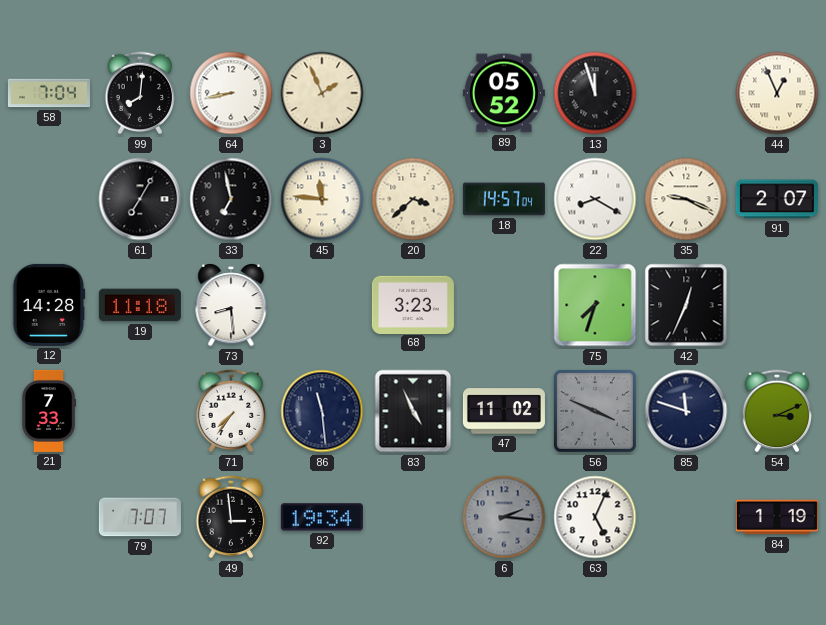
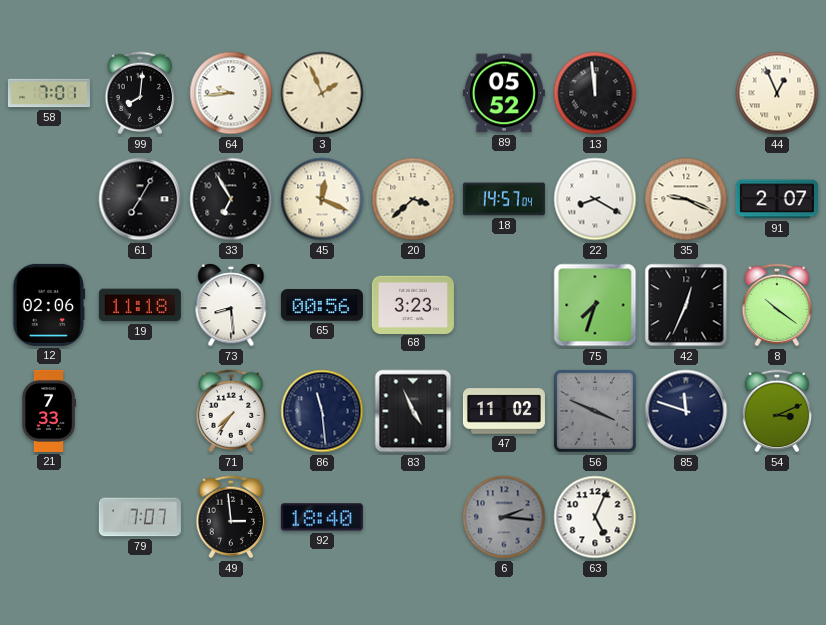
58: 7:04 -> 7:01 (49, 93)
64: 8:43 -> 9:44 (231, 93)
13: 11:57 -> 11:59 (595, 93)
33: 6:58 -> 6:55 (231, 199)
45: 11:46 -> 12:19 (322, 199)
12: 14:28 -> 02:06 (49, 305)
65: none -> 00:56 (322, 305)
8: none -> 10:21 (777, 305)
92: 19:34 -> 18:40 (322, 517)
84: 1:19 -> none (777, 517)
